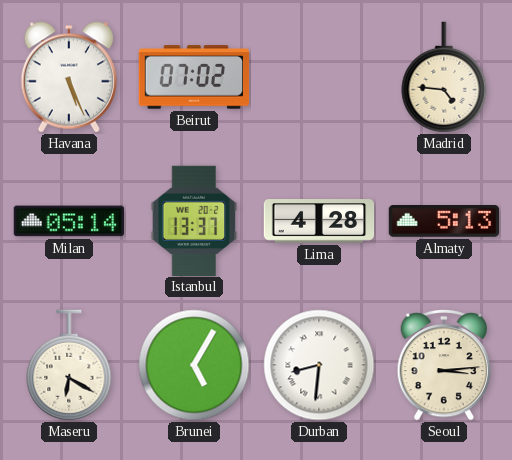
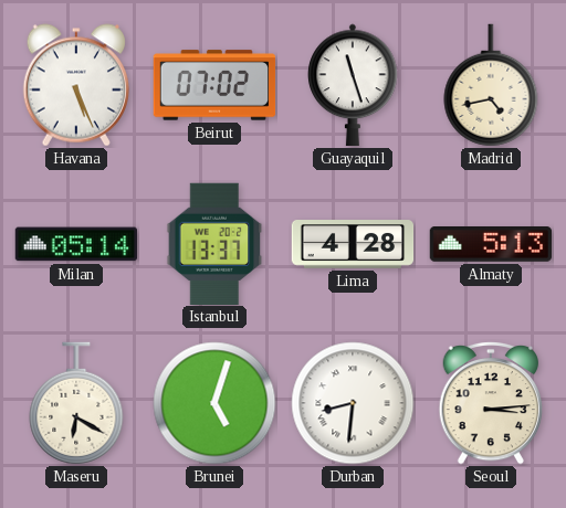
Guayaquil: none -> 11:27 (353, 85)
Madrid: 4:46 -> 4:43 (491, 85)
Brunei: 5:05 -> 5:03 (214, 403)
